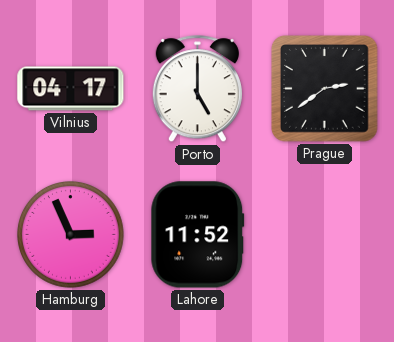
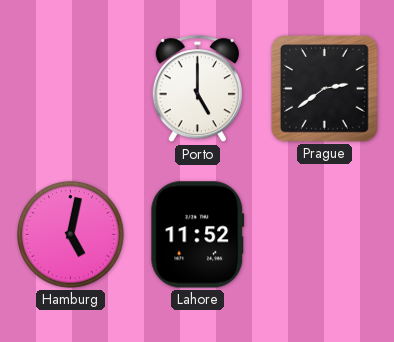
Vilnius: 04:17 -> none (71, 89)
Hamburg: 2:56 -> 5:02 (71, 235)
